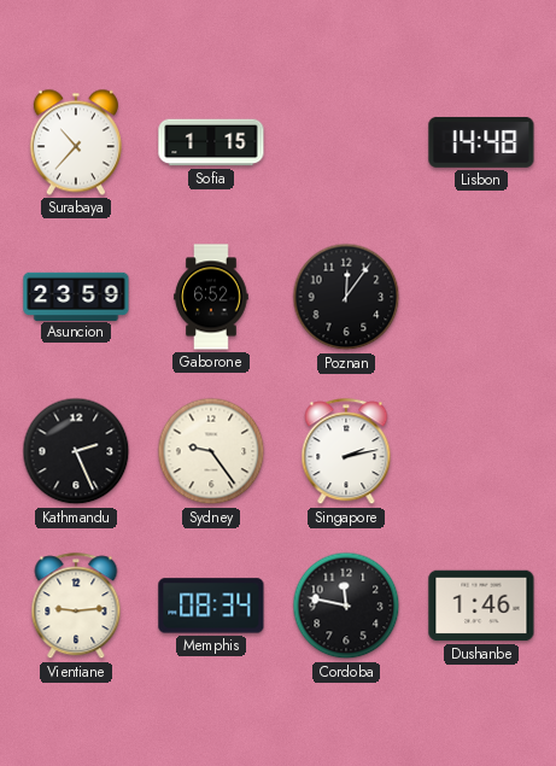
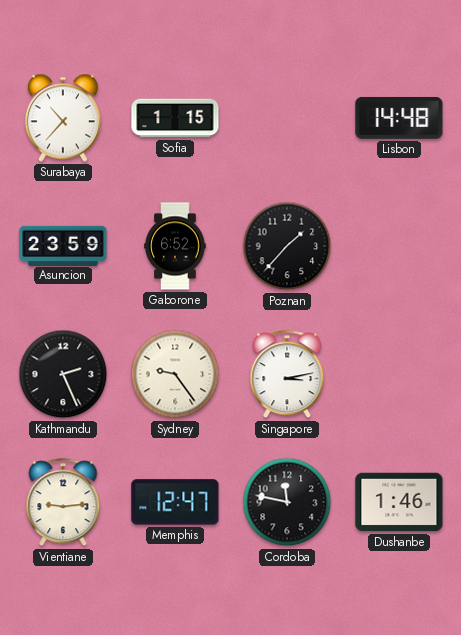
Poznan: 12:06 -> 1:37 (287, 246)
Singapore: 2:13 -> 3:13 (287, 375)
Memphis: 08:34 -> 12:47 (175, 502)
